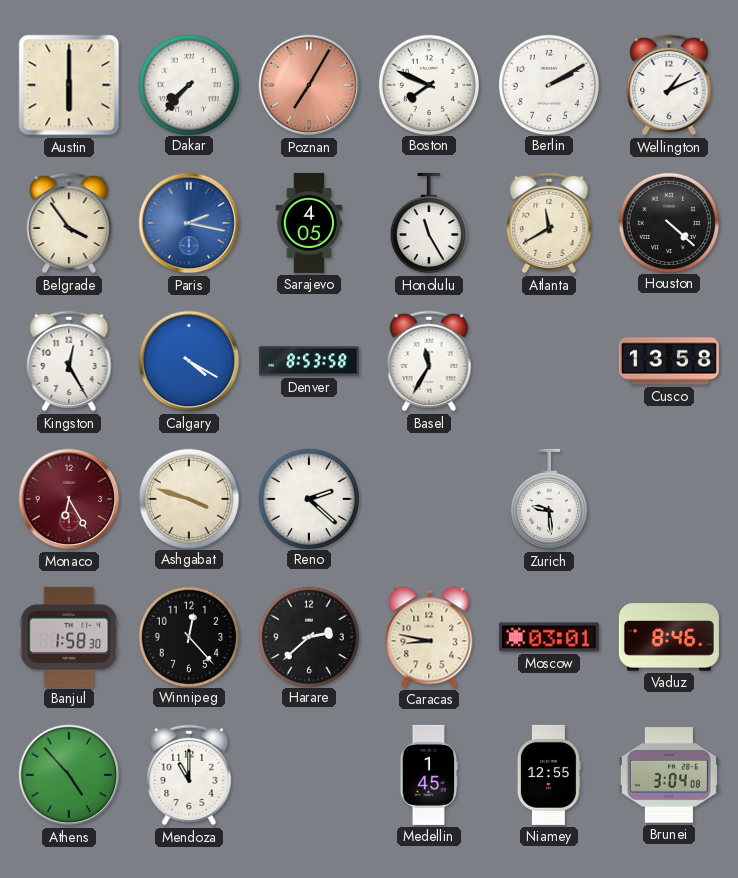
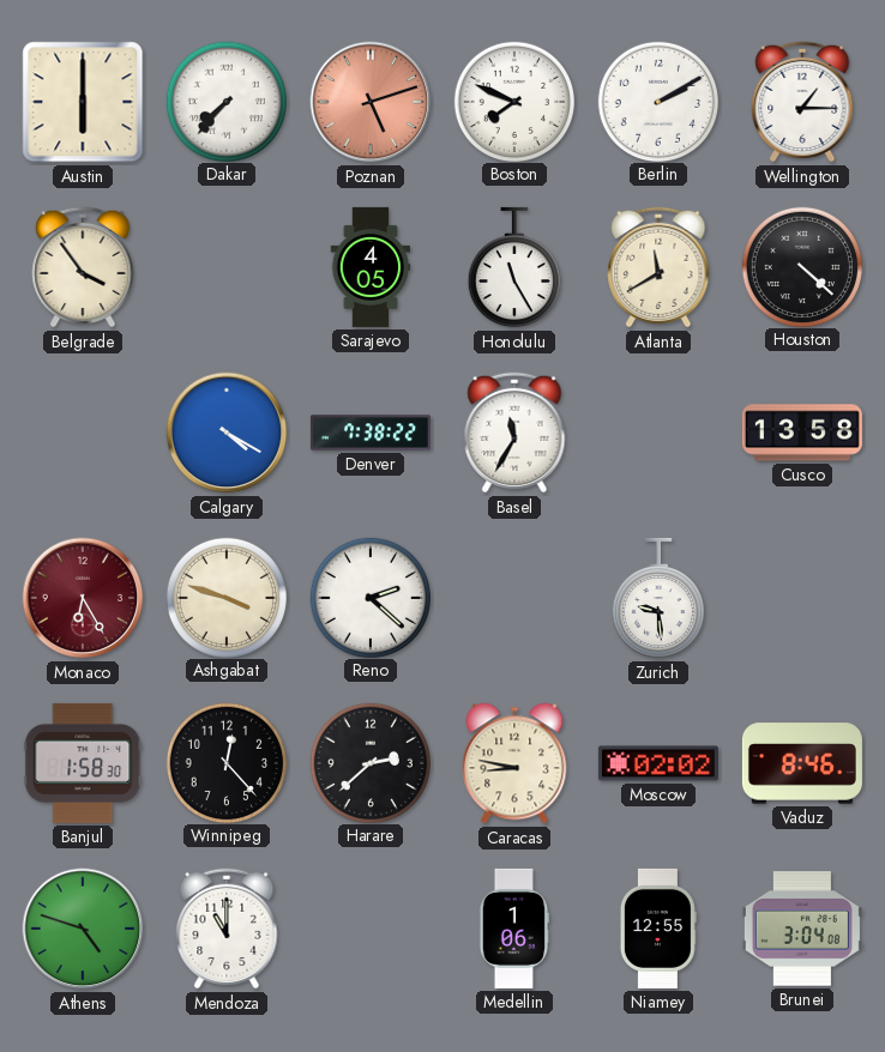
Poznan: 7:05 -> 5:12 (371, 102)
Wellington: 1:11 -> 1:15 (802, 102)
Paris: 2:17 -> none (189, 223)
Kingston: 12:25 -> none (69, 361)
Denver: 8:53 -> 7:38 (371, 433)
Moscow: 03:01 -> 02:02 (658, 763)
Athens: 4:53 -> 4:48 (83, 929)
Medellin: 1:45 -> 1:06 (513, 929)
